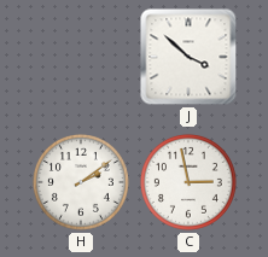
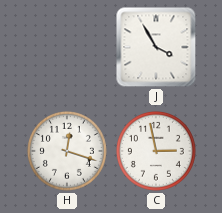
J: 3:52 -> 3:55 (156, 47)
H: 2:09 -> 12:18 (67, 151)
